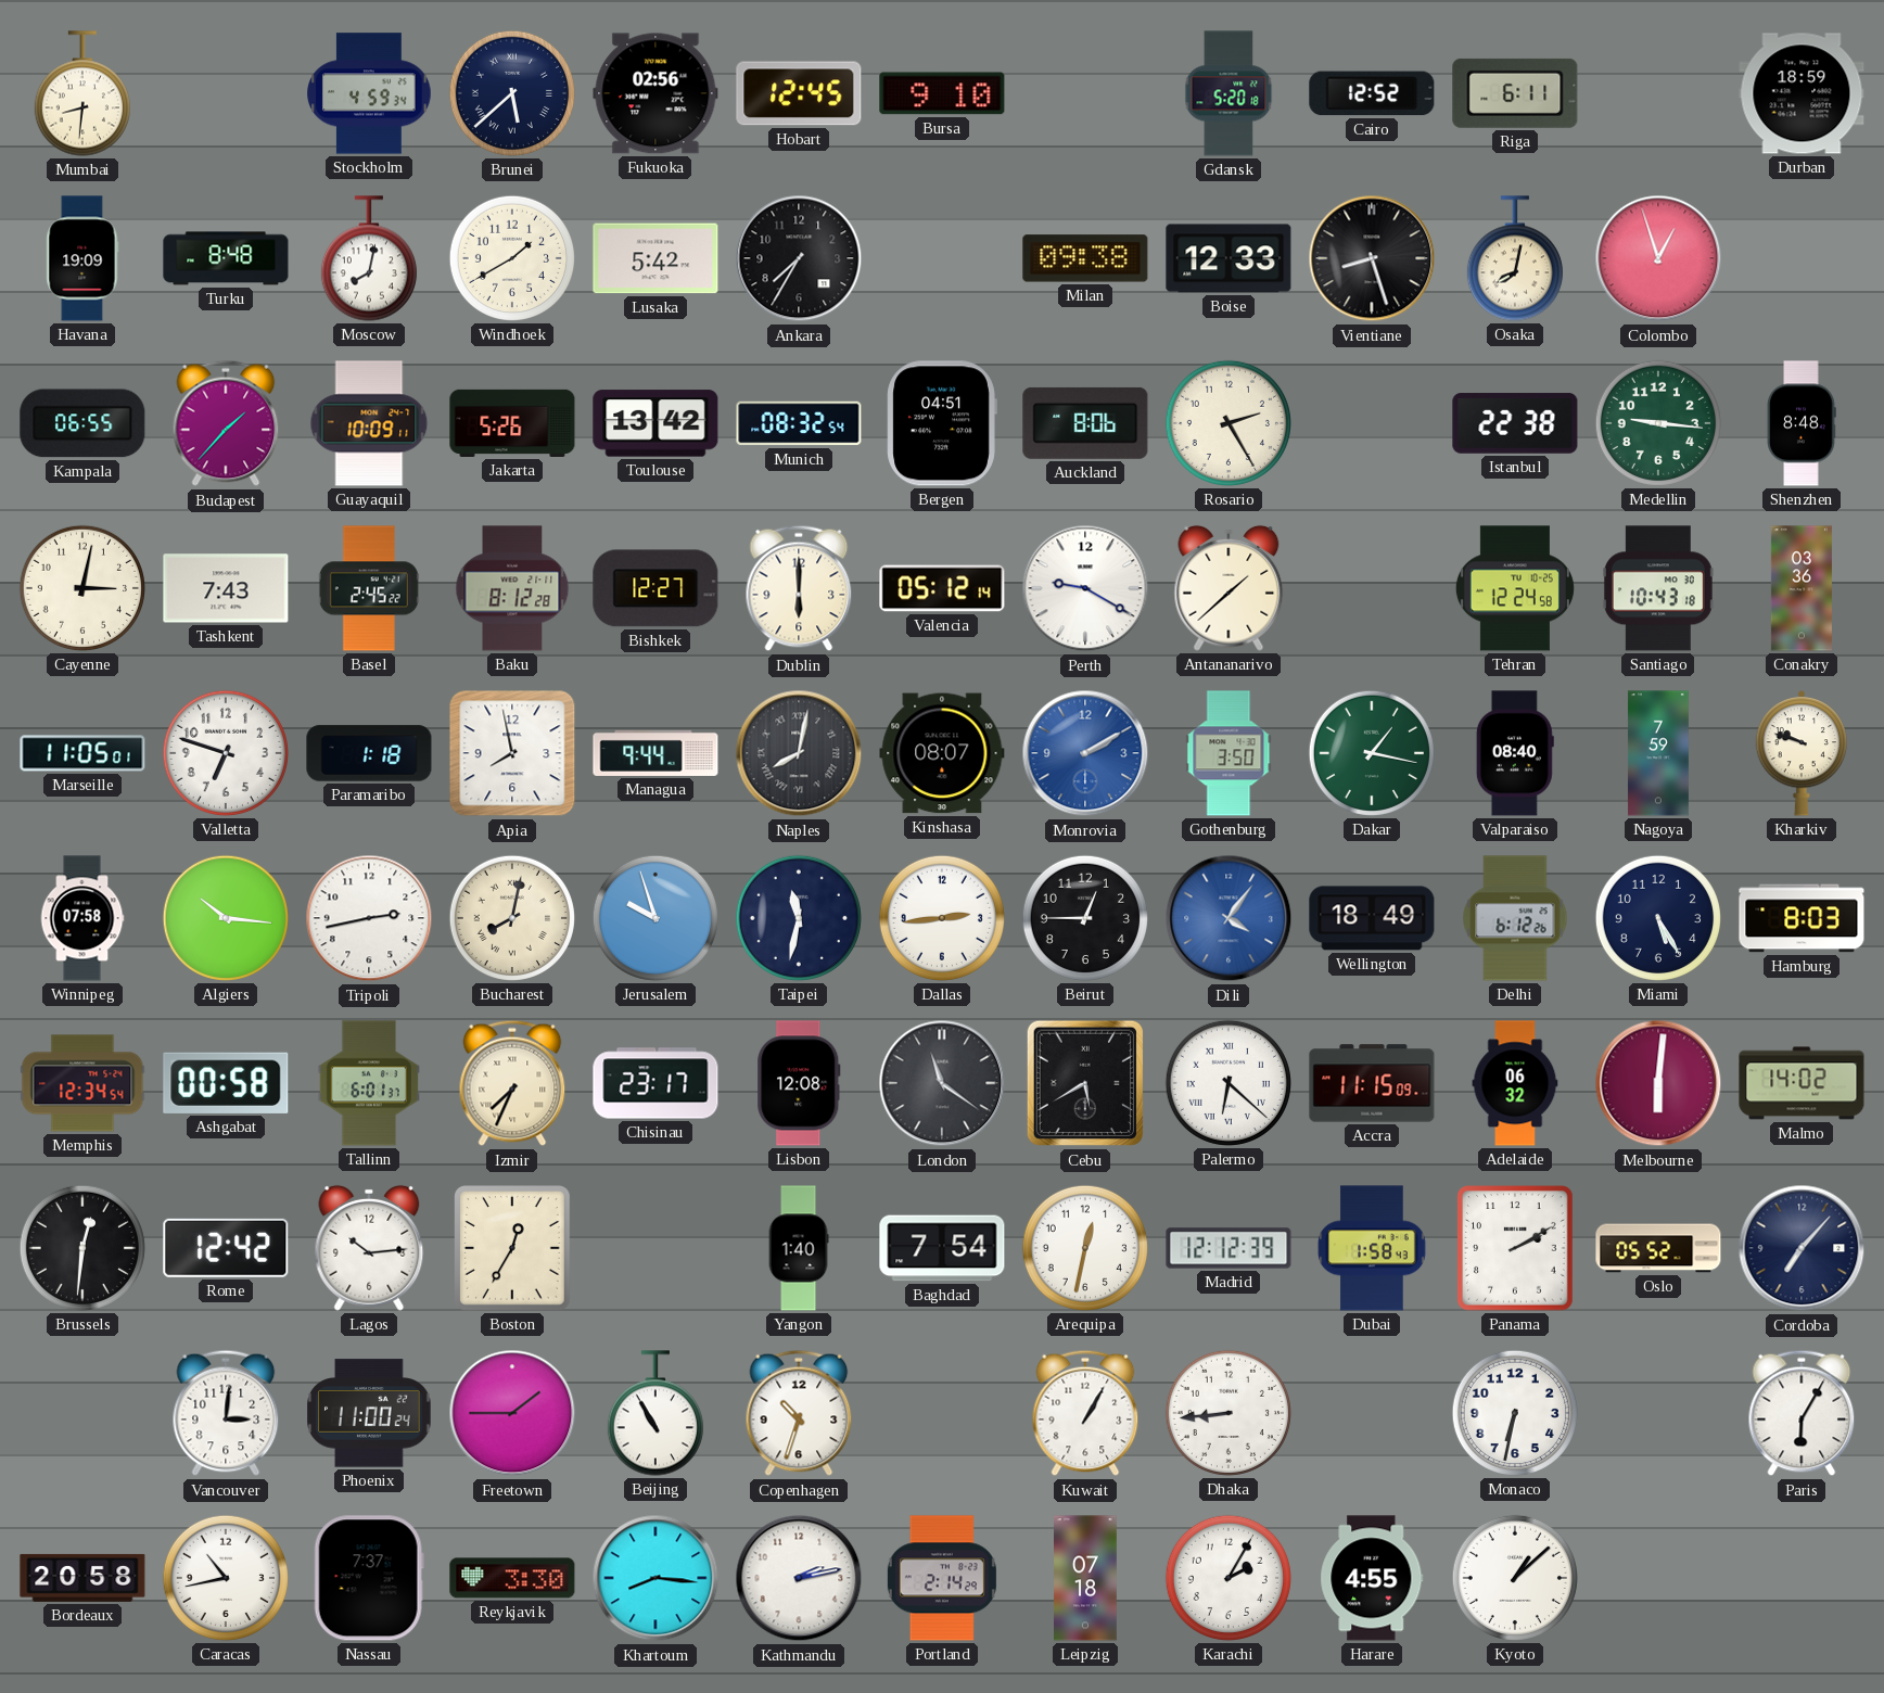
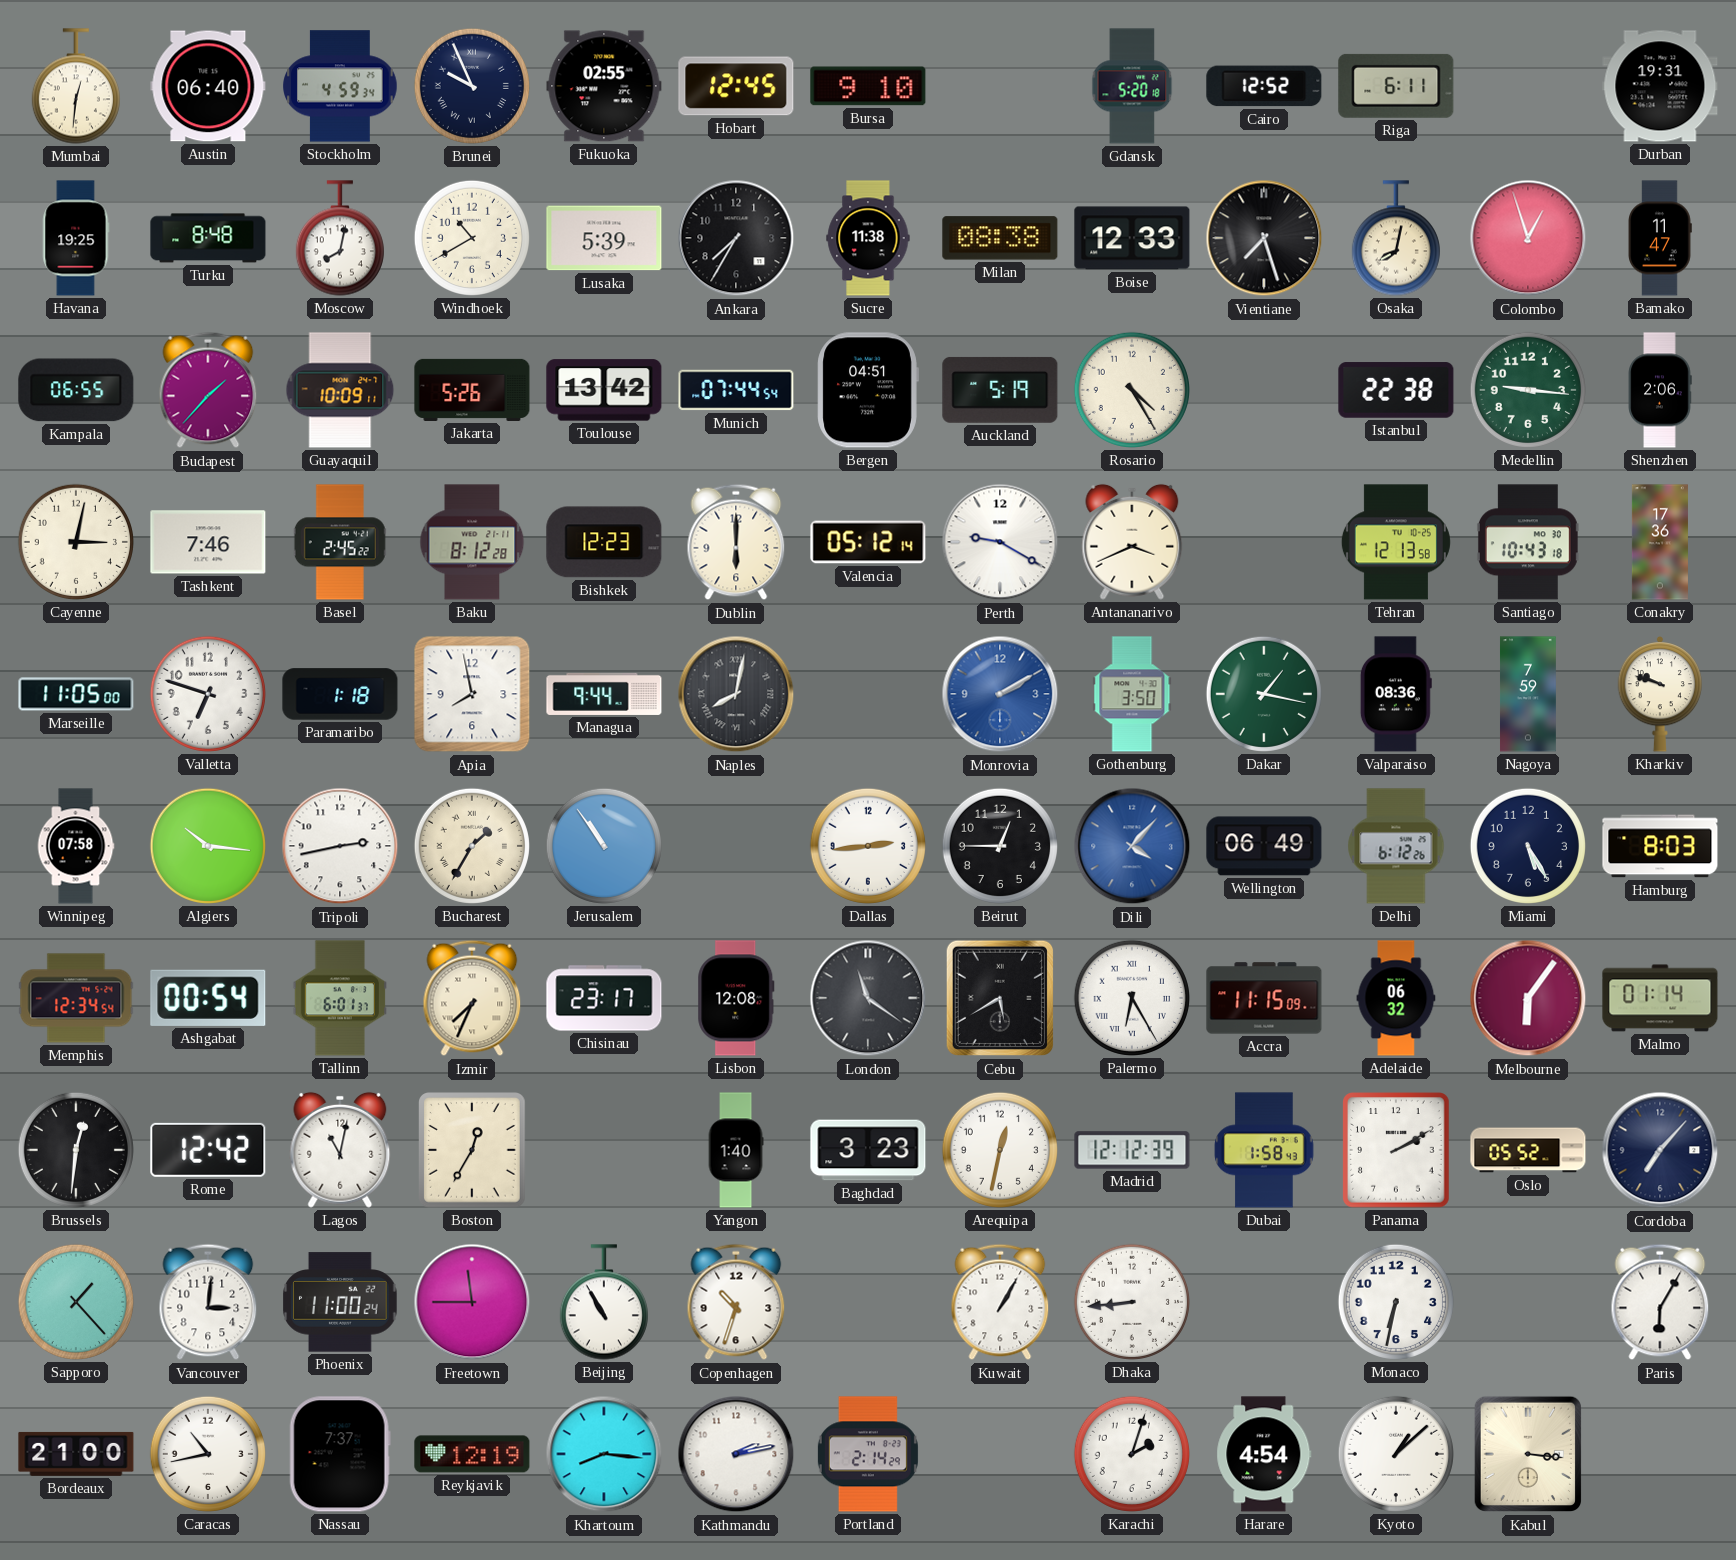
Mumbai: 8:31 -> 12:31 (76, 86)
Austin: none -> 06:40 (208, 86)
Brunei: 5:38 -> 9:56 (472, 86)
Fukuoka: 02:56 -> 02:55 (604, 86)
Durban: 18:59 -> 19:31 (1660, 86)
Havana: 19:09 -> 19:25 (76, 238)
Windhoek: 1:40 -> 10:40 (472, 238)
Lusaka: 5:42 -> 5:39 (604, 238)
Sucre: none -> 11:38 (868, 238)
Milan: 09:38 -> 08:38 (1000, 238)
Vientiane: 8:27 -> 7:27 (1264, 238)
Bamako: none -> 11:47 (1660, 238)
Munich: 08:32 -> 07:44 (736, 390)
Auckland: 8:06 -> 5:19 (1000, 390)
Rosario: 2:25 -> 4:25 (1132, 390)
Shenzhen: 8:48 -> 2:06 (1660, 390)
Tashkent: 7:43 -> 7:46 (208, 542)
Bishkek: 12:27 -> 12:23 (604, 542)
Antananarivo: 1:38 -> 3:41 (1132, 542)
Tehran: 12:24 -> 12:13 (1396, 542)
Conakry: 03:36 -> 17:36 (1660, 542)
Marseille: 11:05:01 -> 11:05:00 (76, 694)
Kinshasa: 08:07 -> none (942, 753)
Valparaiso: 08:40 -> 08:36 (1396, 694)
Bucharest: 8:02 -> 1:35 (472, 846)
Jerusalem: 9:57 -> 10:54 (604, 846)
Taipei: 11:32 -> none (799, 918)
Dili: 4:06 -> 4:07 (1132, 846)
Wellington: 18:49 -> 06:49 (1264, 846)
Ashgabat: 00:58 -> 00:54 (208, 998)
Palermo: 6:22 -> 6:25 (1132, 998)
Melbourne: 6:01 -> 6:06 (1528, 998)
Malmo: 14:02 -> 01:14 (1660, 998)
Lagos: 10:14 -> 11:02 (340, 1150)
Baghdad: 7:54 -> 3:23 (868, 1150)
Sapporo: none -> 1:23 (76, 1302)
Freetown: 1:45 -> 11:45 (472, 1302)
Bordeaux: 20:58 -> 21:00 (76, 1454)
Reykjavik: 3:30 -> 12:19 (472, 1454)
Leipzig: 07:18 -> none (1086, 1578)
Karachi: 2:05 -> 2:03 (1132, 1454)
Harare: 4:55 -> 4:54 (1264, 1454)
Kabul: none -> 3:16 (1527, 1454)
